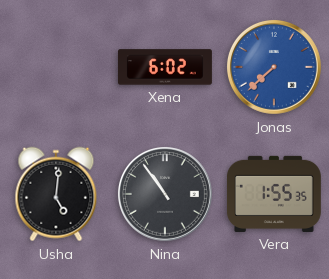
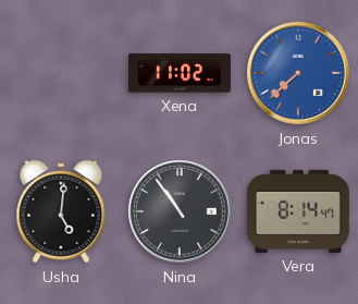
Xena: 6:02 -> 11:02 (180, 73)
Vera: 1:55 -> 8:14 (298, 211)
